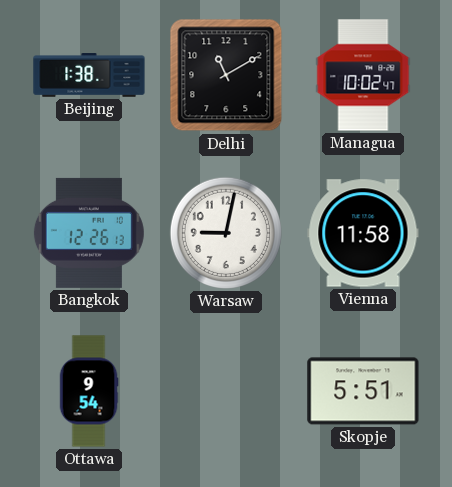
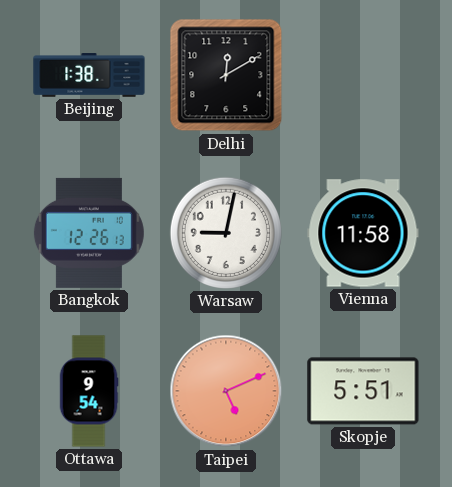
Delhi: 11:10 -> 12:10 (226, 75)
Managua: 10:02 -> none (363, 75)
Taipei: none -> 5:11 (226, 391)
